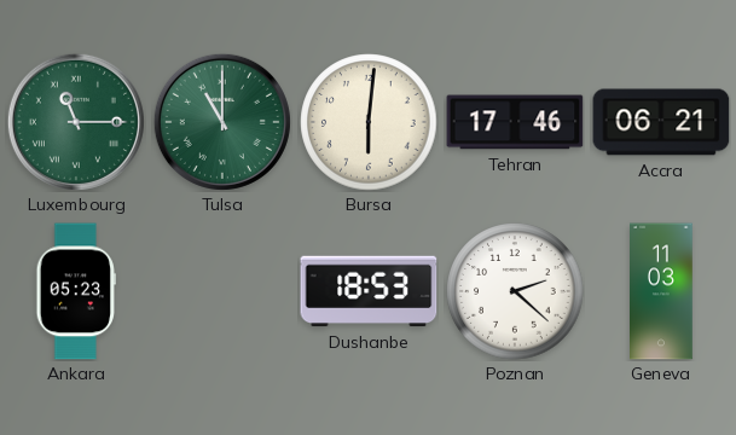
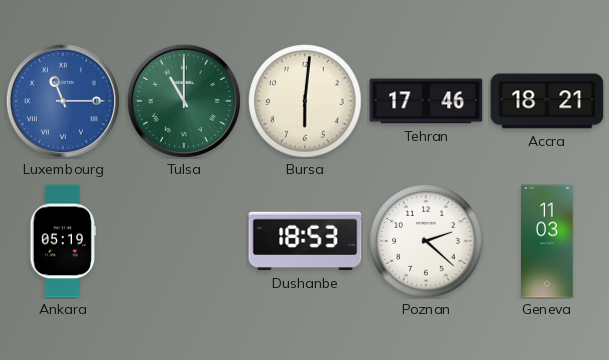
Luxembourg dial: green -> blue (63, 101)
Accra: 06:21 -> 18:21 (547, 101)
Ankara: 05:23 -> 05:19 (62, 241)
